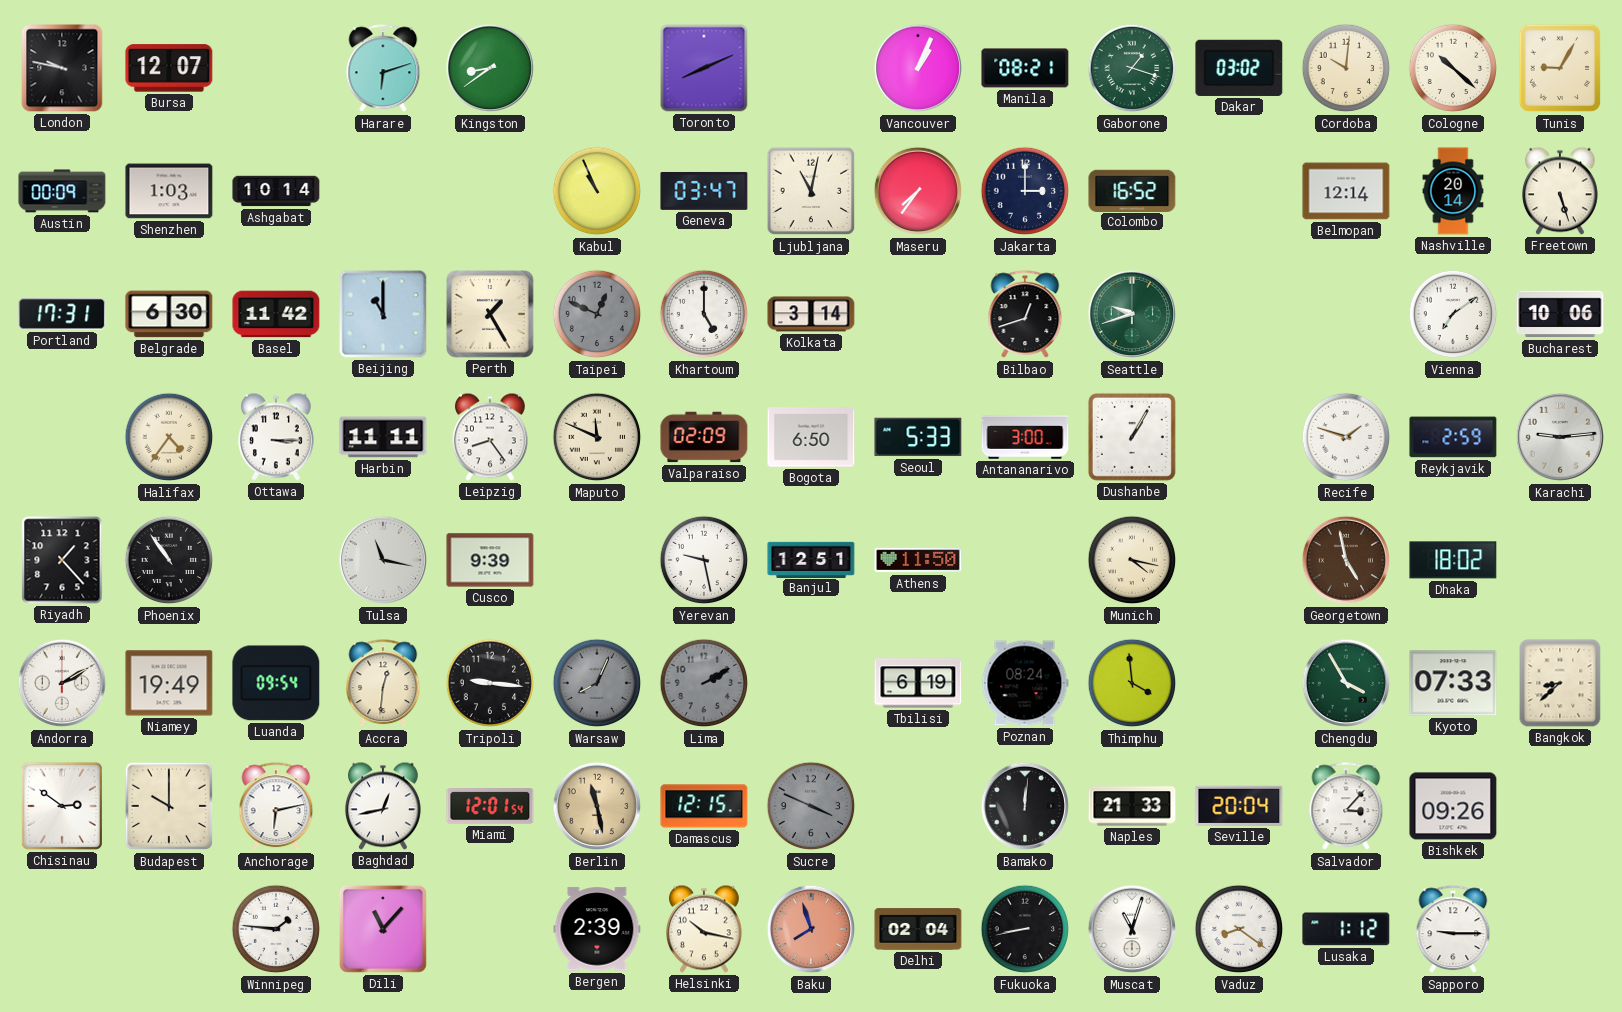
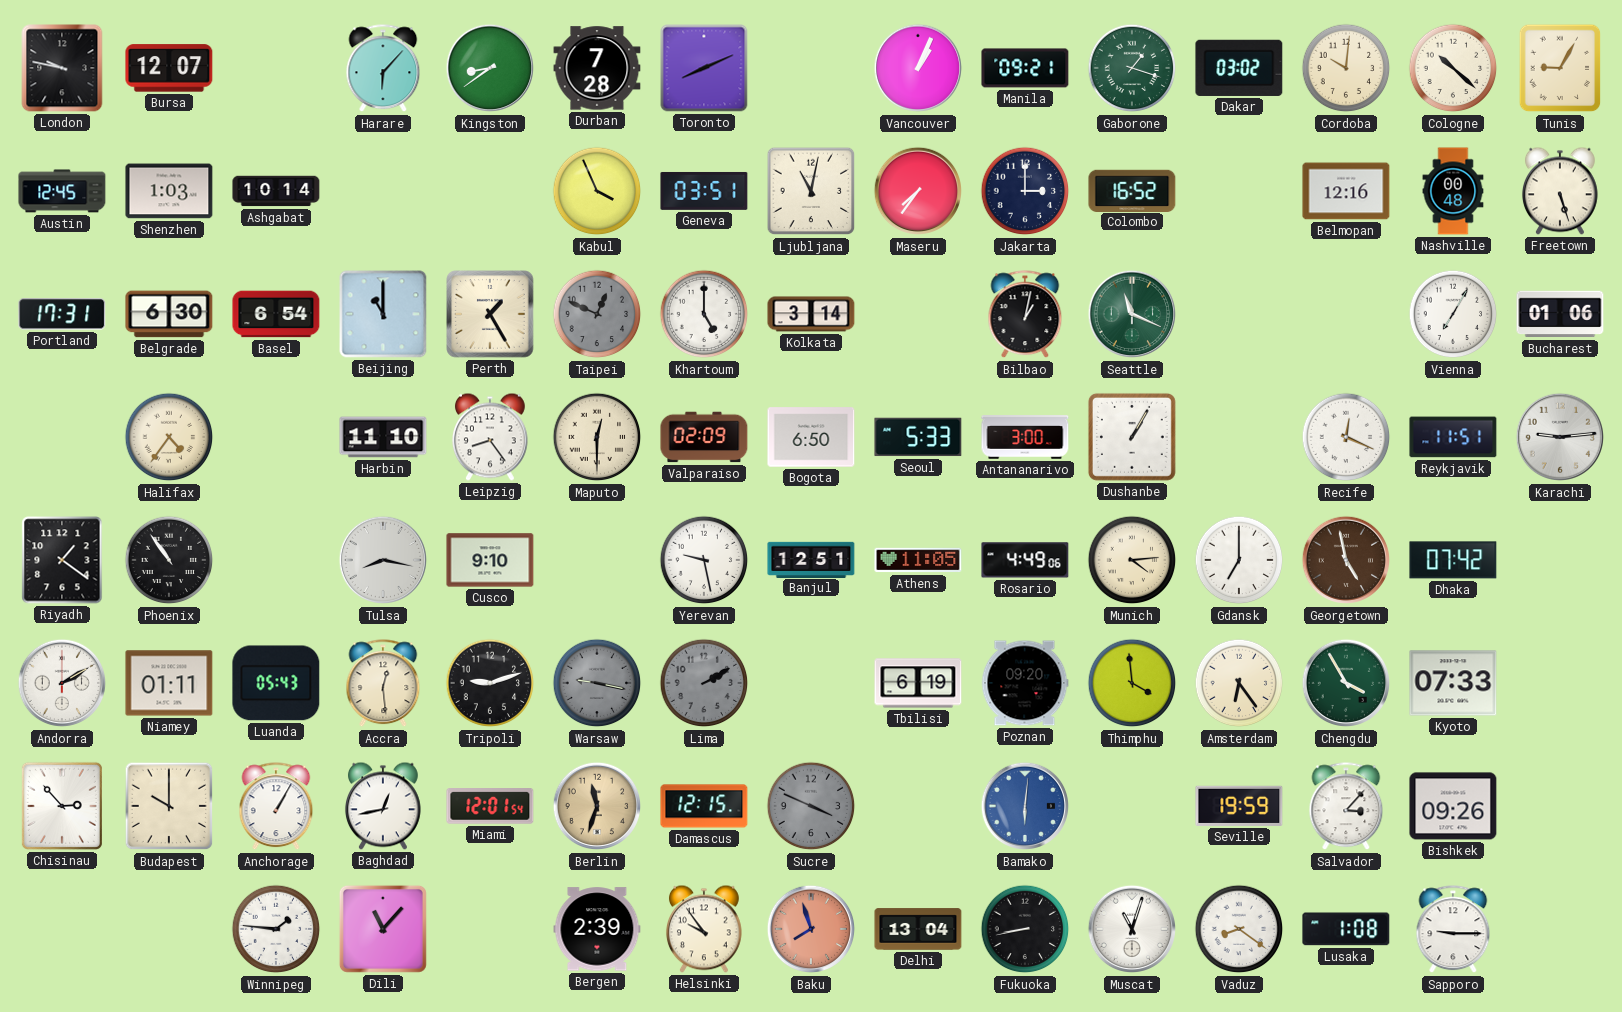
Harare: 6:12 -> 6:07 (383, 69)
Durban: none -> 7:28 (597, 68)
Manila: 08:21 -> 09:21 (1025, 68)
Austin: 00:09 -> 12:45 (62, 191)
Kabul: 10:56 -> 3:56 (597, 191)
Geneva: 03:47 -> 03:51 (704, 191)
Belmopan: 12:14 -> 12:16 (1346, 191)
Nashville: 20:14 -> 00:48 (1453, 191)
Basel: 11:42 -> 6:54 (276, 314)
Bilbao: 12:42 -> 1:02 (1025, 315)
Seattle: 9:42 -> 11:19 (1132, 314)
Vienna: 7:09 -> 7:05 (1453, 314)
Bucharest: 10:06 -> 01:06 (1560, 314)
Ottawa: 3:15 -> none (276, 437)
Harbin: 11:11 -> 11:10 (383, 437)
Maputo: 11:49 -> 12:30 (597, 437)
Recife: 1:48 -> 12:19 (1346, 437)
Reykjavik: 2:59 -> 11:51 (1453, 437)
Riyadh: 1:23 -> 1:21 (62, 560)
Tulsa: 11:17 -> 8:17 (383, 560)
Cusco: 9:39 -> 9:10 (490, 560)
Athens: 11:50 -> 11:05 (918, 560)
Rosario: none -> 4:49 (1025, 560)
Munich: 4:17 -> 4:14 (1132, 560)
Gdansk: none -> 7:00 (1239, 560)
Dhaka: 18:02 -> 07:42 (1453, 560)
Niamey: 19:49 -> 01:11 (169, 683)
Luanda: 09:54 -> 05:43 (276, 683)
Accra: 12:31 -> 12:29 (383, 684)
Tripoli: 9:16 -> 9:12 (490, 683)
Warsaw: 8:04 -> 9:17 (597, 683)
Poznan: 08:24 -> 09:20 (1025, 683)
Amsterdam: none -> 6:24 (1239, 683)
Bangkok: 8:38 -> none (1560, 683)
Chisinau: 2:51 -> 2:53 (62, 806)
Anchorage: 6:13 -> 1:05 (276, 807)
Berlin: 11:28 -> 11:33 (597, 806)
Bamako: 12:01 -> 6:01 (1025, 806)
Bamako dial: black -> blue (1025, 806)
Naples: 21:33 -> none (1132, 806)
Seville: 20:04 -> 19:59 (1239, 806)
Helsinki: 10:17 -> 9:54 (704, 929)
Delhi: 02:04 -> 13:04 (918, 929)
Lusaka: 1:12 -> 1:08 (1346, 929)
